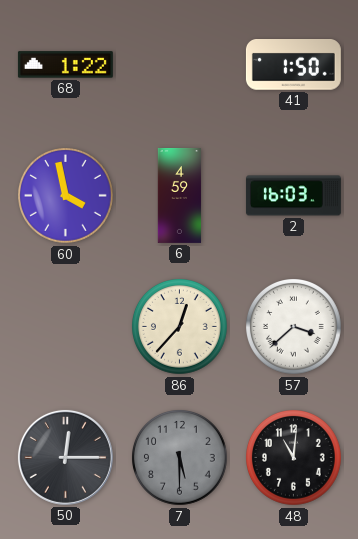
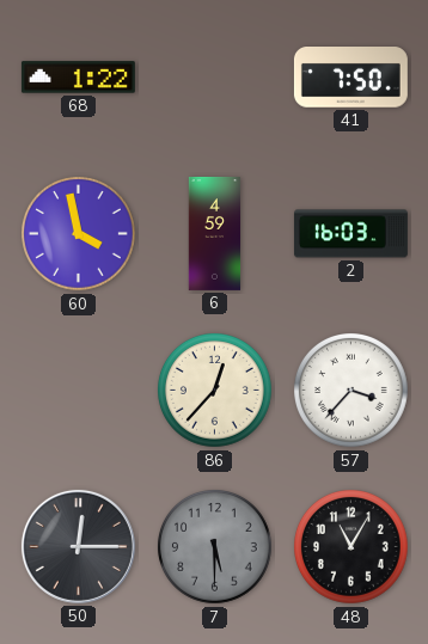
41: 1:50 -> 7:50 (350, 78)
57: 3:38 -> 3:37 (351, 391)
48: 11:01 -> 11:05 (351, 547)
